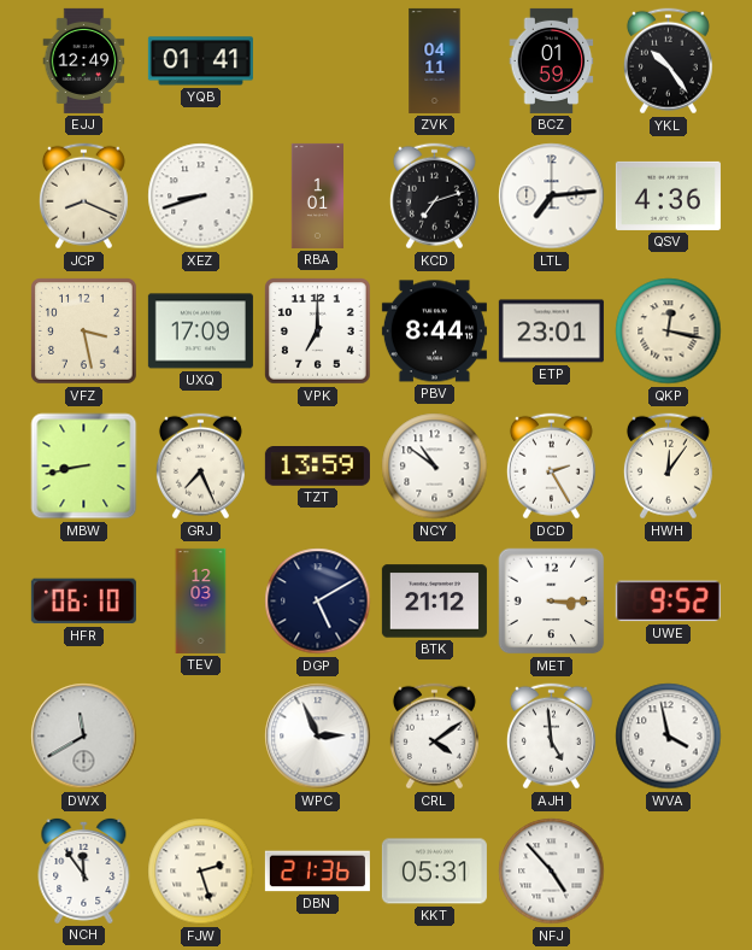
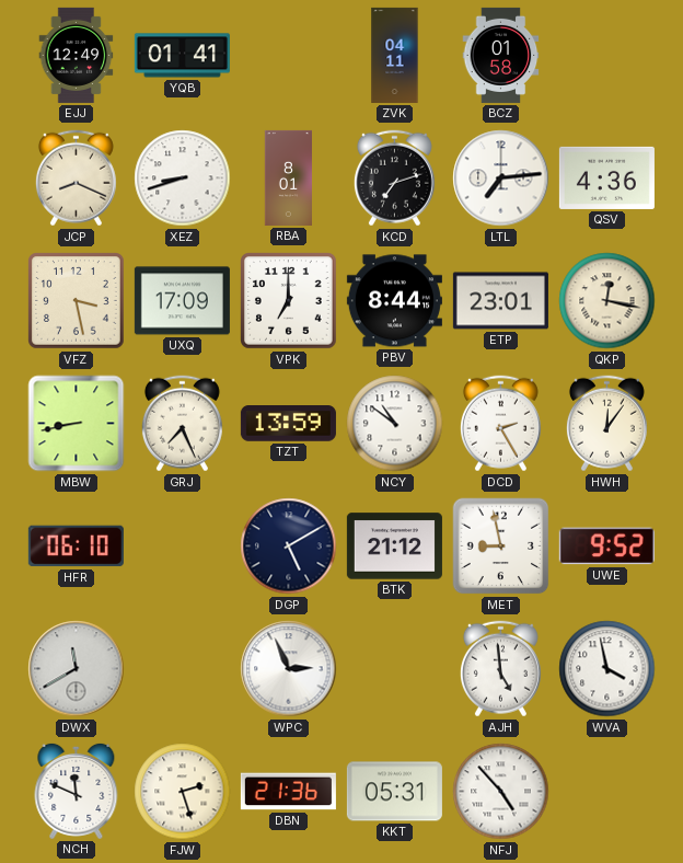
BCZ: 01:59 -> 01:58 (501, 55)
YKL: 10:24 -> none (668, 61)
RBA: 1:01 -> 8:01 (289, 177)
TEV: 12:03 -> none (201, 600)
MET: 3:15 -> 8:58 (501, 546)
CRL: 4:09 -> none (434, 737)
NCH: 11:54 -> 11:49 (77, 791)
